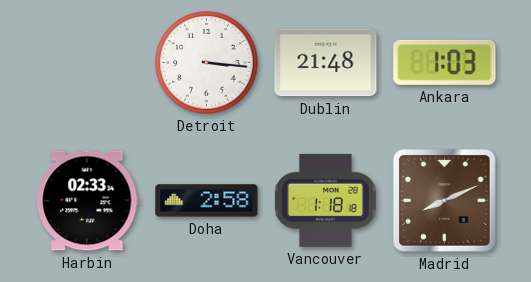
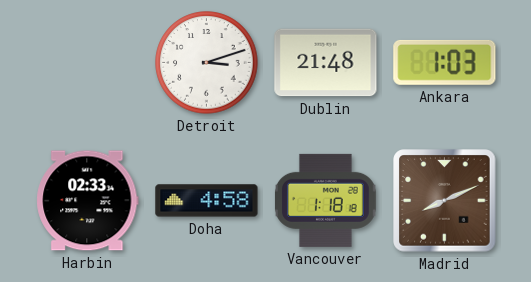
Detroit: 3:16 -> 3:12 (207, 63)
Doha: 2:58 -> 4:58 (207, 201)
